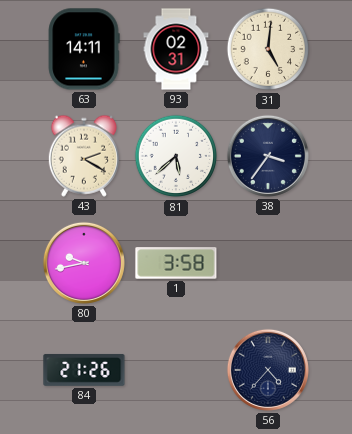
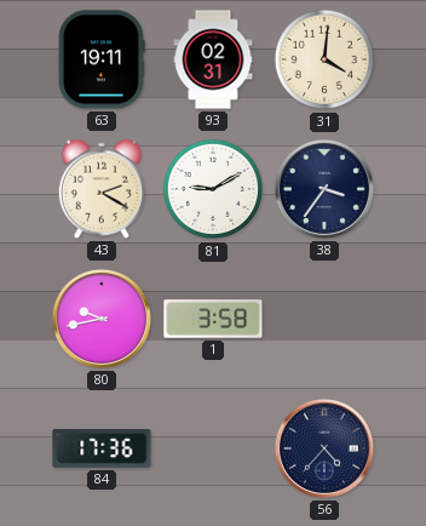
63: 14:11 -> 19:11 (102, 59)
31: 5:01 -> 4:01 (324, 59)
81: 5:38 -> 9:10 (213, 189)
84: 21:26 -> 17:36 (102, 448)
